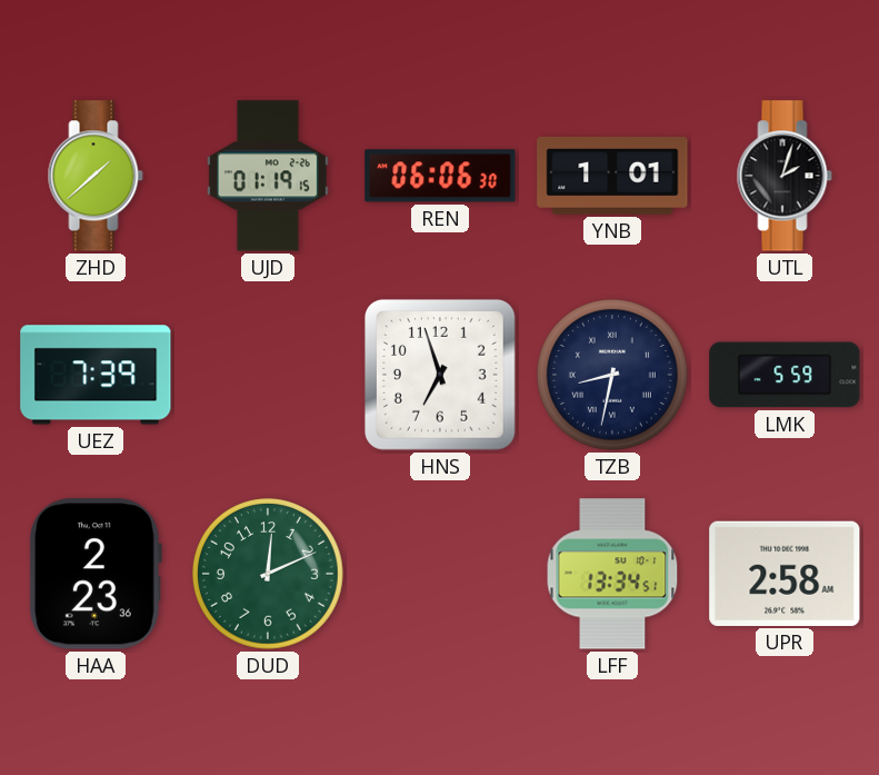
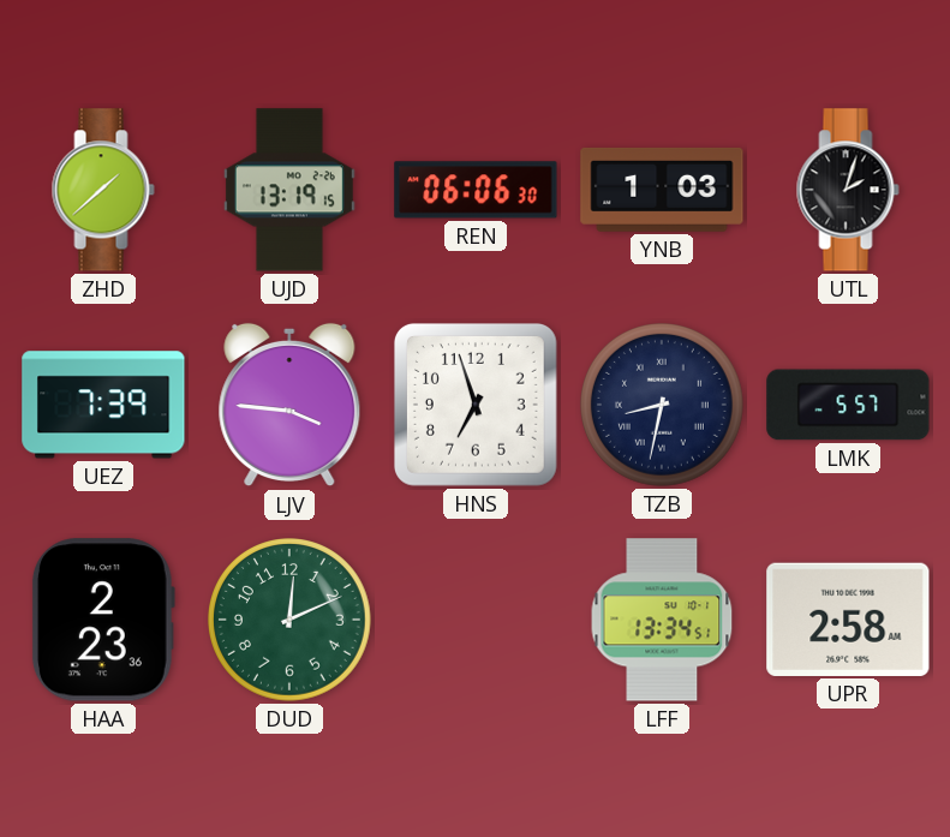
UJD: 01:19 -> 13:19 (289, 190)
YNB: 1:01 -> 1:03 (662, 190)
LJV: none -> 3:46 (289, 405)
LMK: 5:59 -> 5:57 (848, 405)
